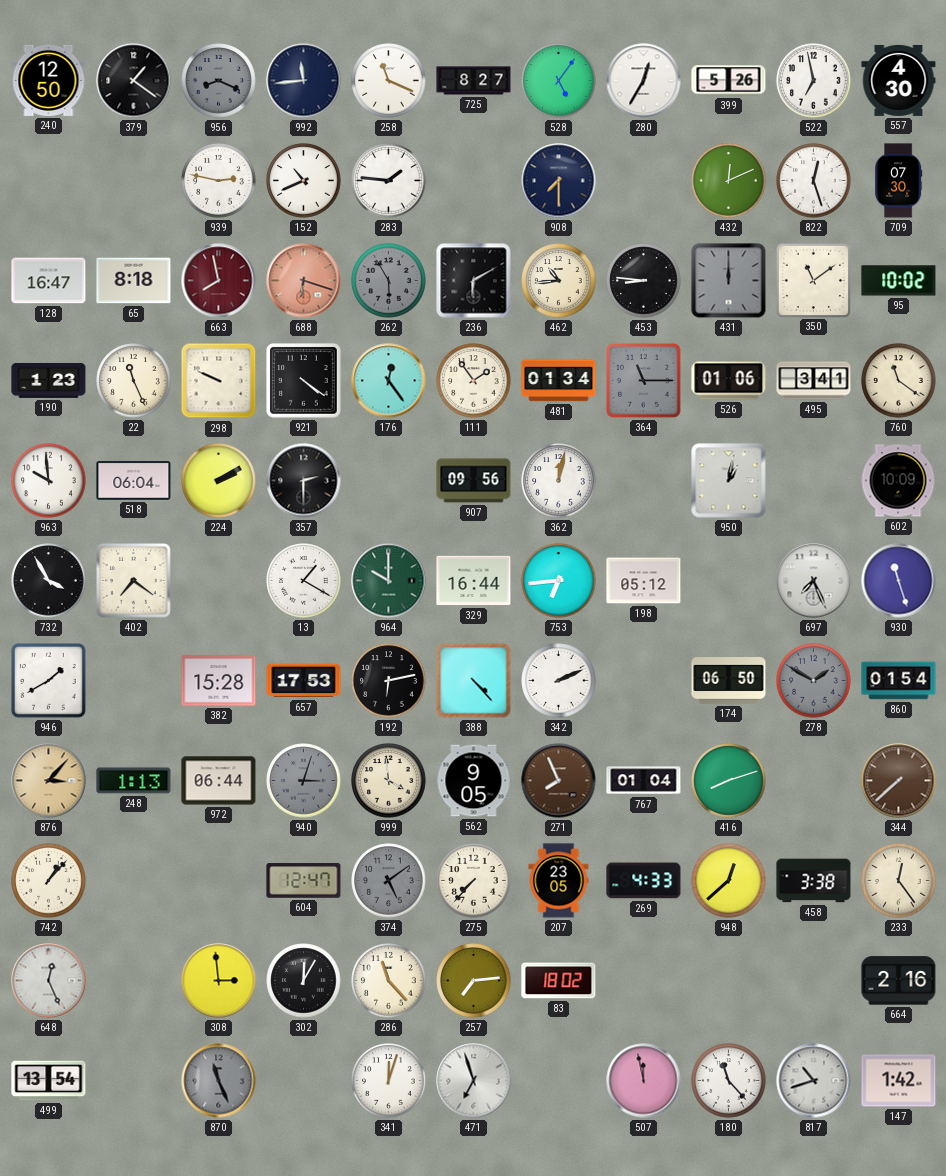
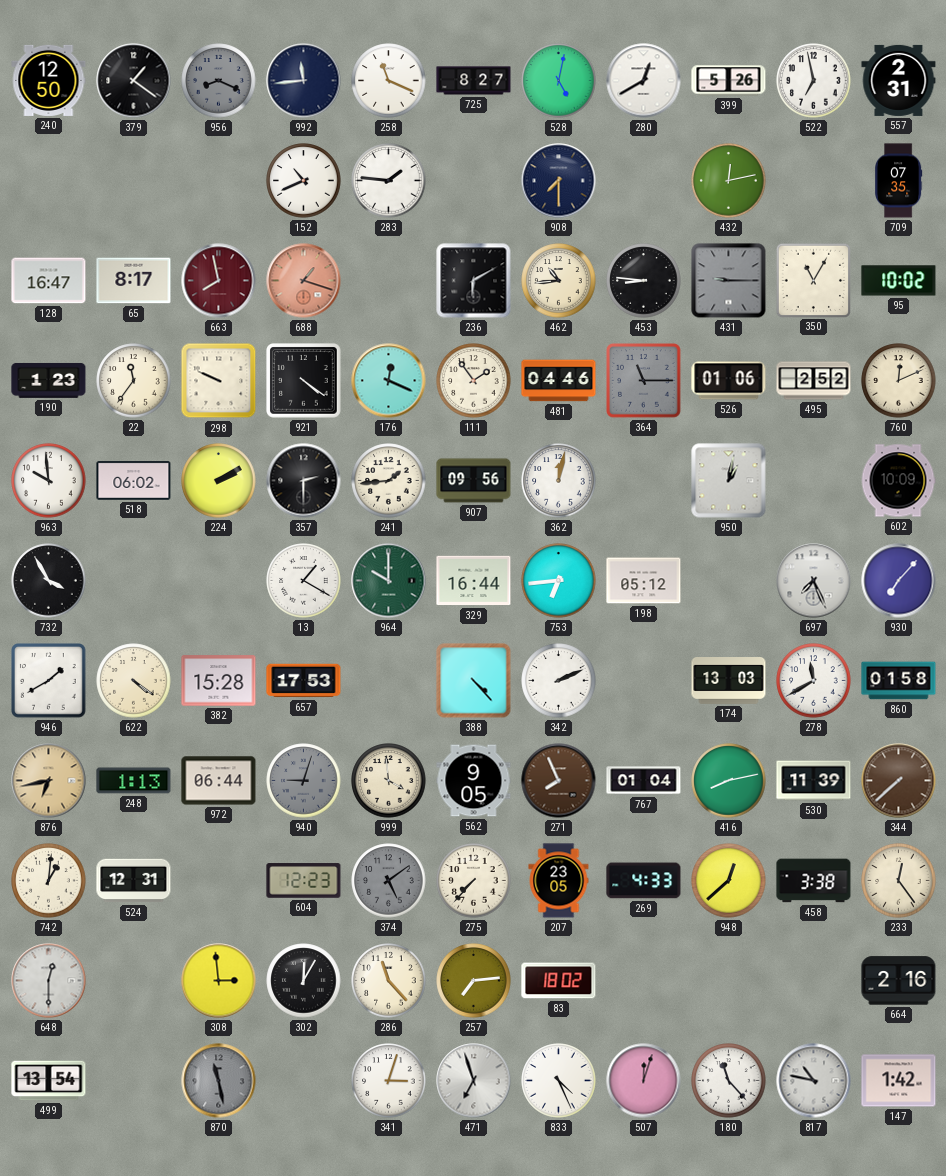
528: 5:06 -> 5:02 (559, 81)
280: 12:35 -> 12:40 (644, 81)
557: 4:30 -> 2:31 (899, 80)
939: 2:47 -> none (219, 181)
432: 12:11 -> 12:13 (729, 181)
822: 12:27 -> none (814, 181)
709: 07:30 -> 07:35 (899, 181)
65: 8:18 -> 8:17 (134, 281)
688: 6:18 -> 1:18 (304, 281)
262: 5:55 -> none (389, 281)
431: 12:00 -> 9:15 (729, 281)
350: 11:09 -> 11:05 (813, 280)
22: 11:26 -> 11:36 (134, 381)
176: 12:24 -> 12:19 (389, 381)
481: 01:34 -> 04:46 (559, 381)
495: 3:41 -> 2:52 (814, 381)
760: 11:21 -> 12:11 (899, 381)
518: 06:04 -> 06:02 (134, 481)
241: none -> 1:44 (389, 481)
402: 7:21 -> none (134, 581)
930: 11:27 -> 7:07 (899, 581)
622: none -> 4:21 (134, 681)
192: 6:13 -> none (389, 681)
174: 06:50 -> 13:03 (729, 681)
278: 1:50 -> 11:40 (814, 681)
278 dial: grey -> white (814, 681)
860: 01:54 -> 01:58 (899, 681)
876: 3:07 -> 6:43 (49, 781)
940: 3:03 -> 9:03 (304, 781)
416: 8:12 -> 8:13 (729, 781)
530: none -> 11:39 (814, 781)
742: 1:07 -> 1:01 (49, 881)
524: none -> 12:31 (134, 881)
604: 12:47 -> 12:23 (304, 881)
648: 12:26 -> 12:30 (49, 981)
870: 11:26 -> 11:28 (219, 1081)
341: 12:03 -> 3:03 (389, 1081)
833: none -> 4:26 (559, 1081)
507: 11:58 -> 12:03 (644, 1081)
817: 10:42 -> 10:47 (814, 1081)
